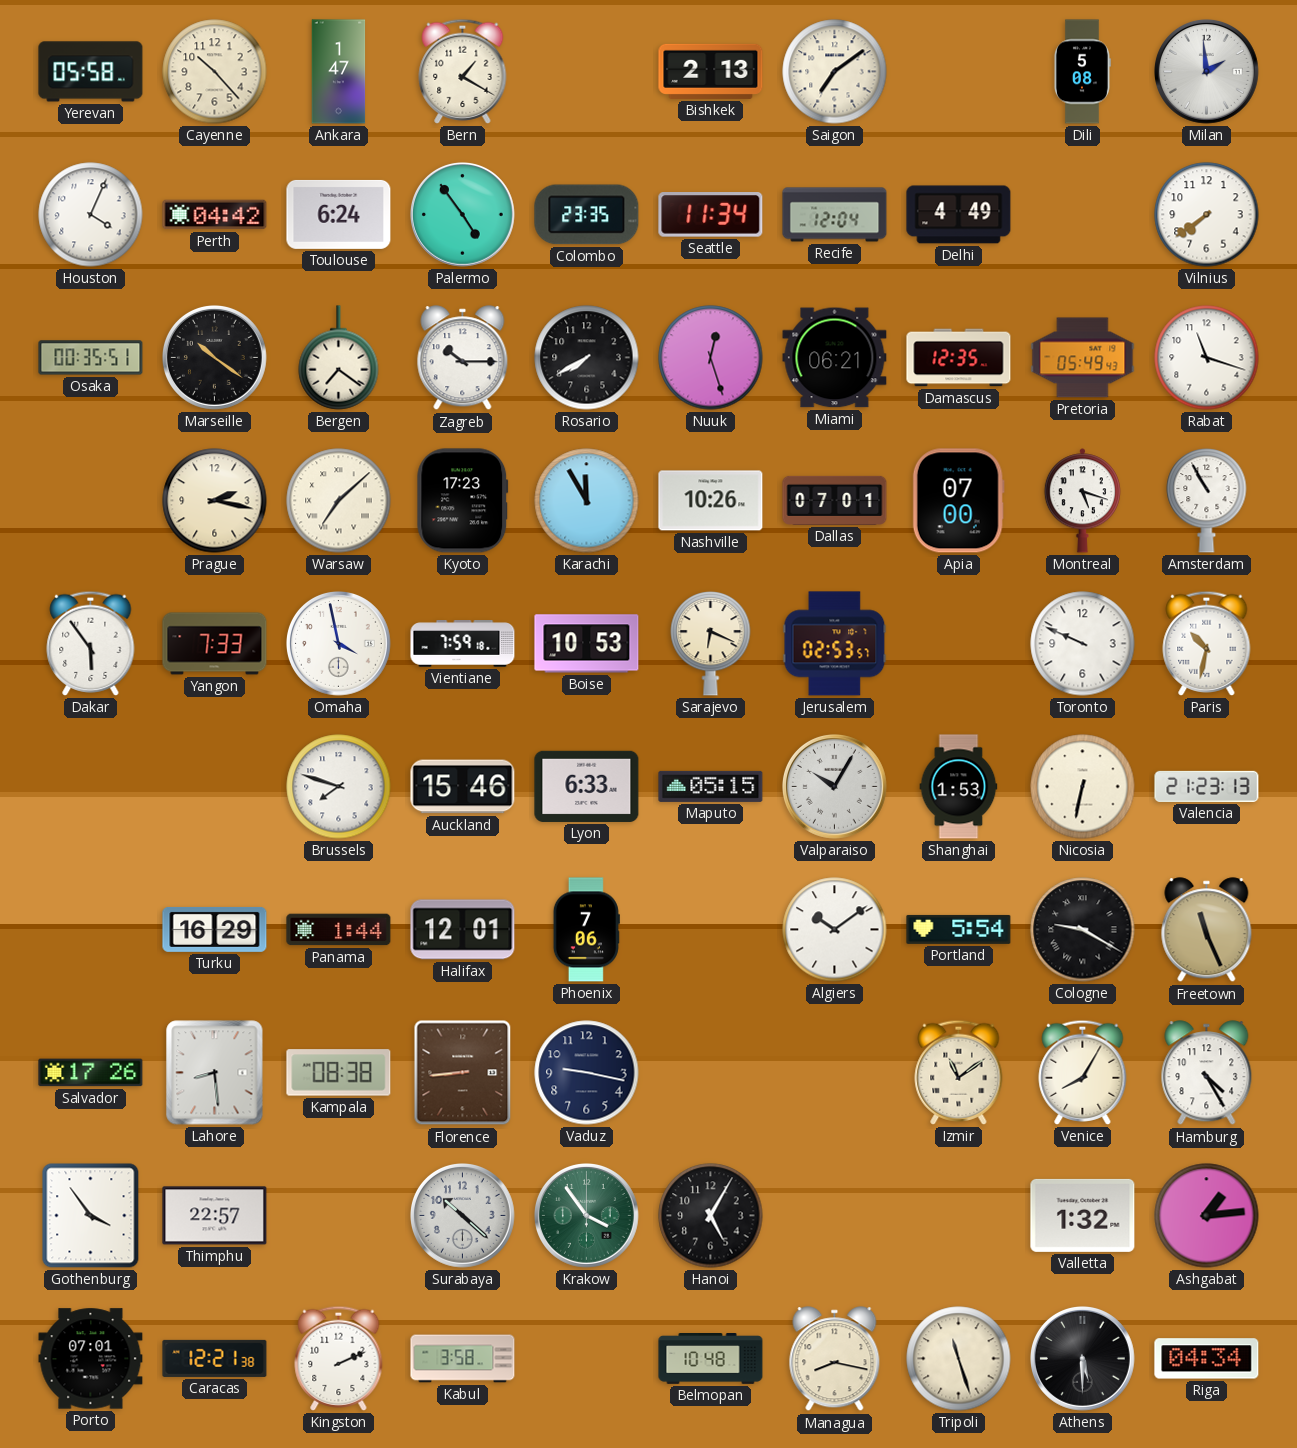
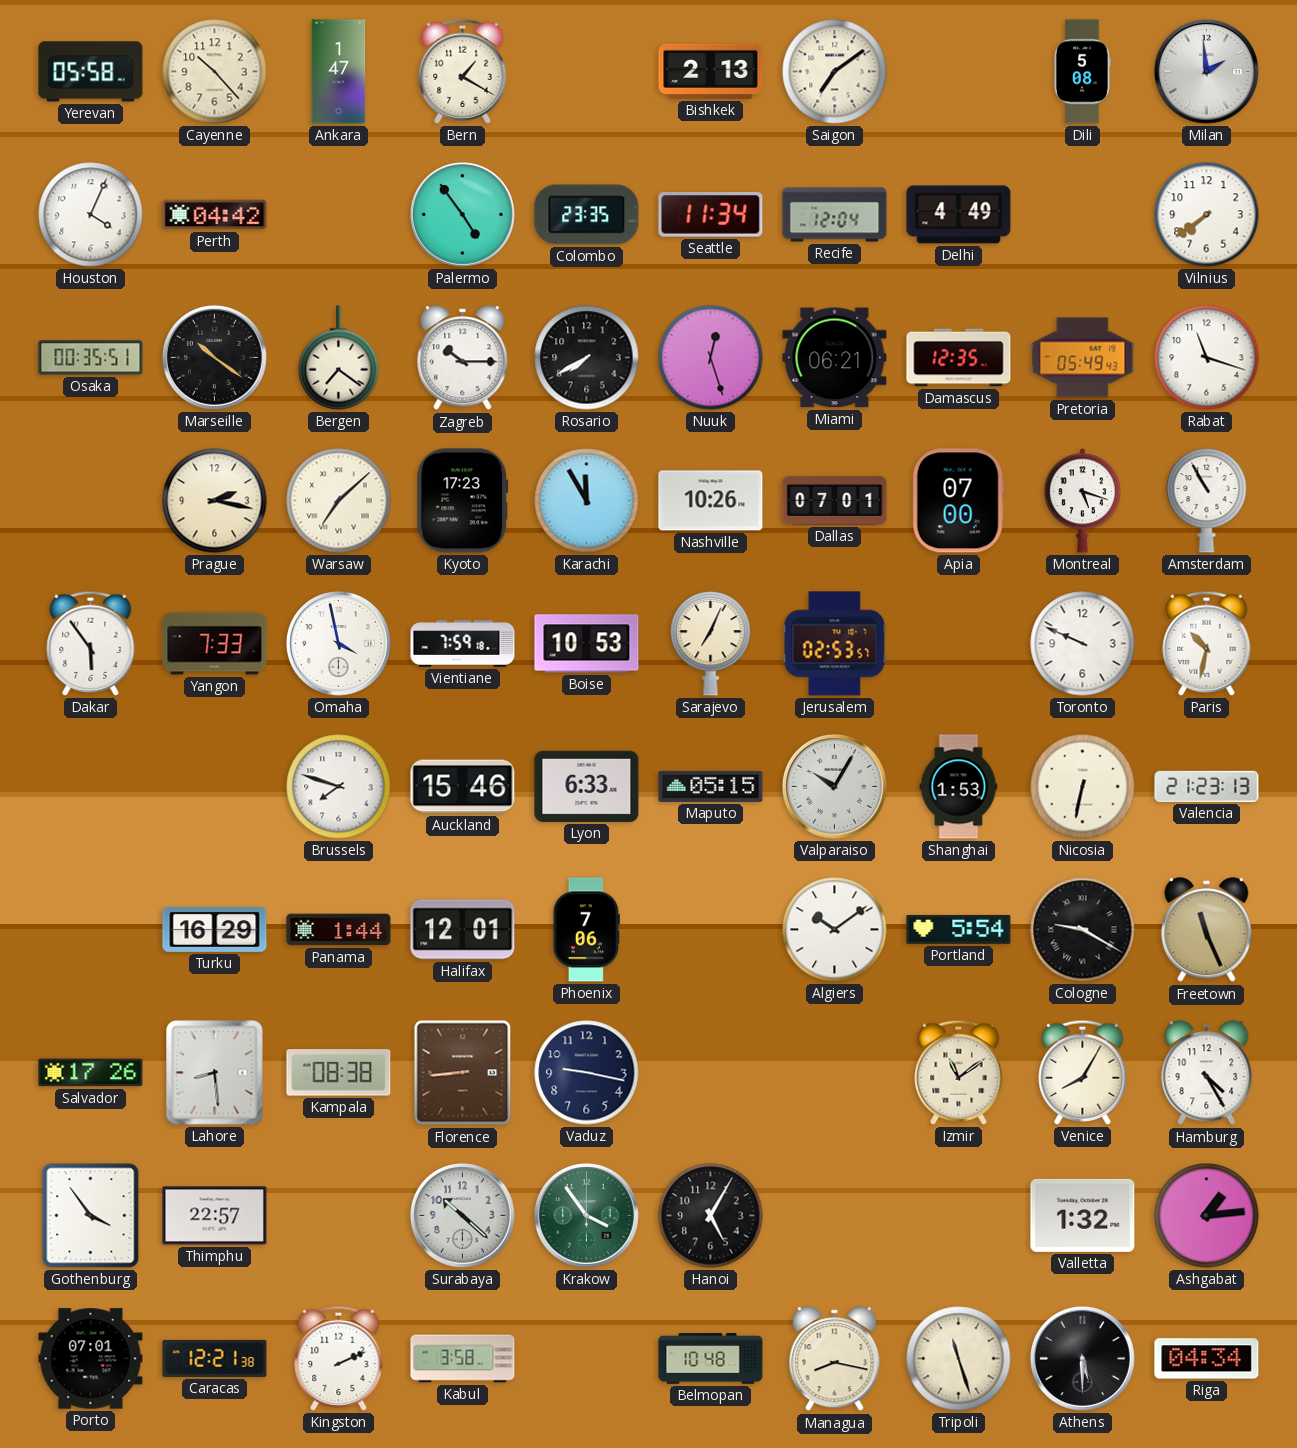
Toulouse: 6:24 -> none (339, 214)
Sarajevo: 6:19 -> 7:04 (711, 643)
